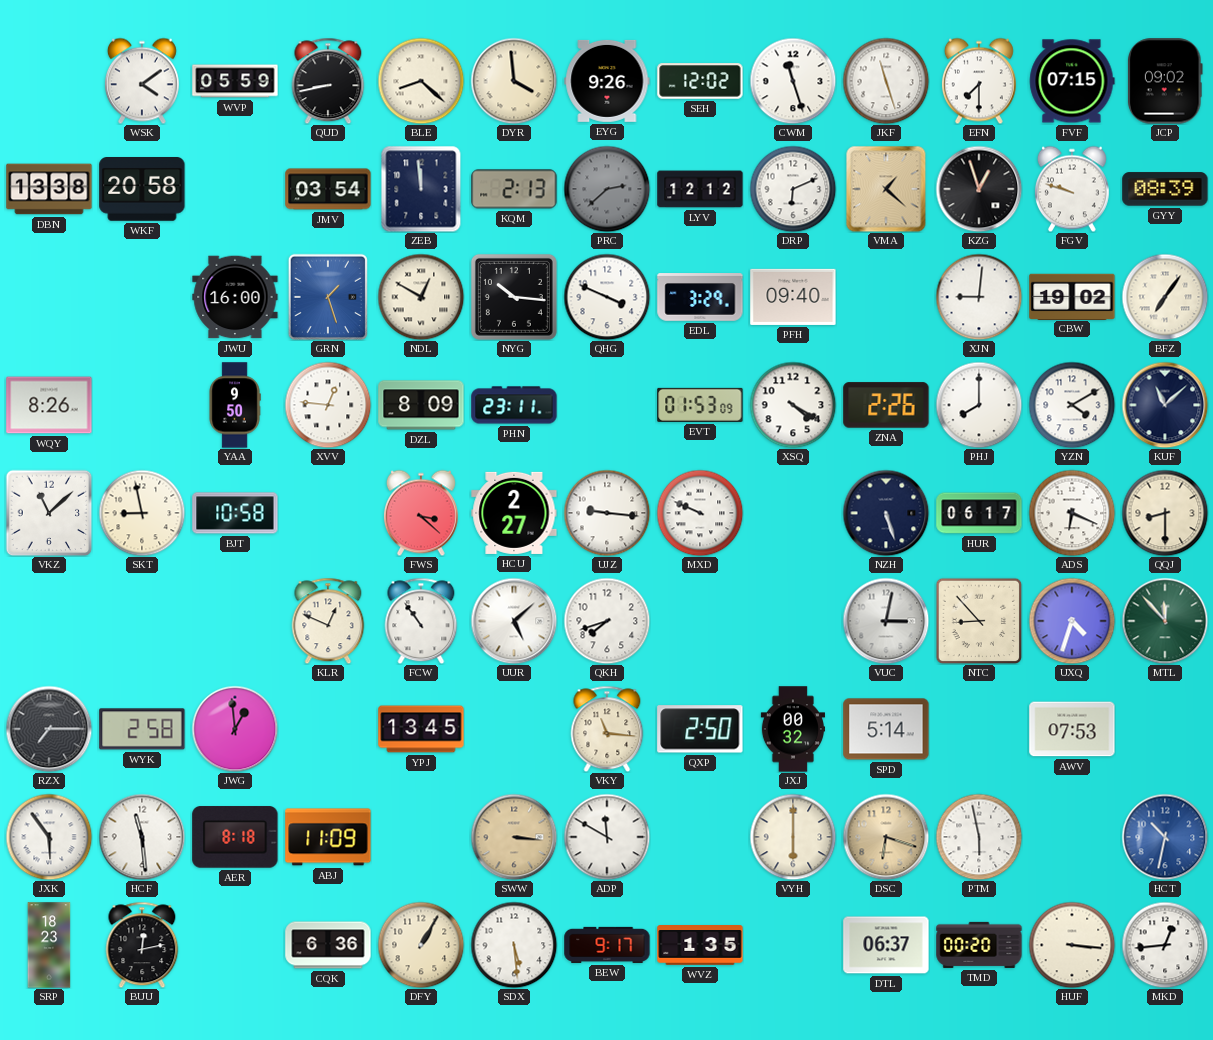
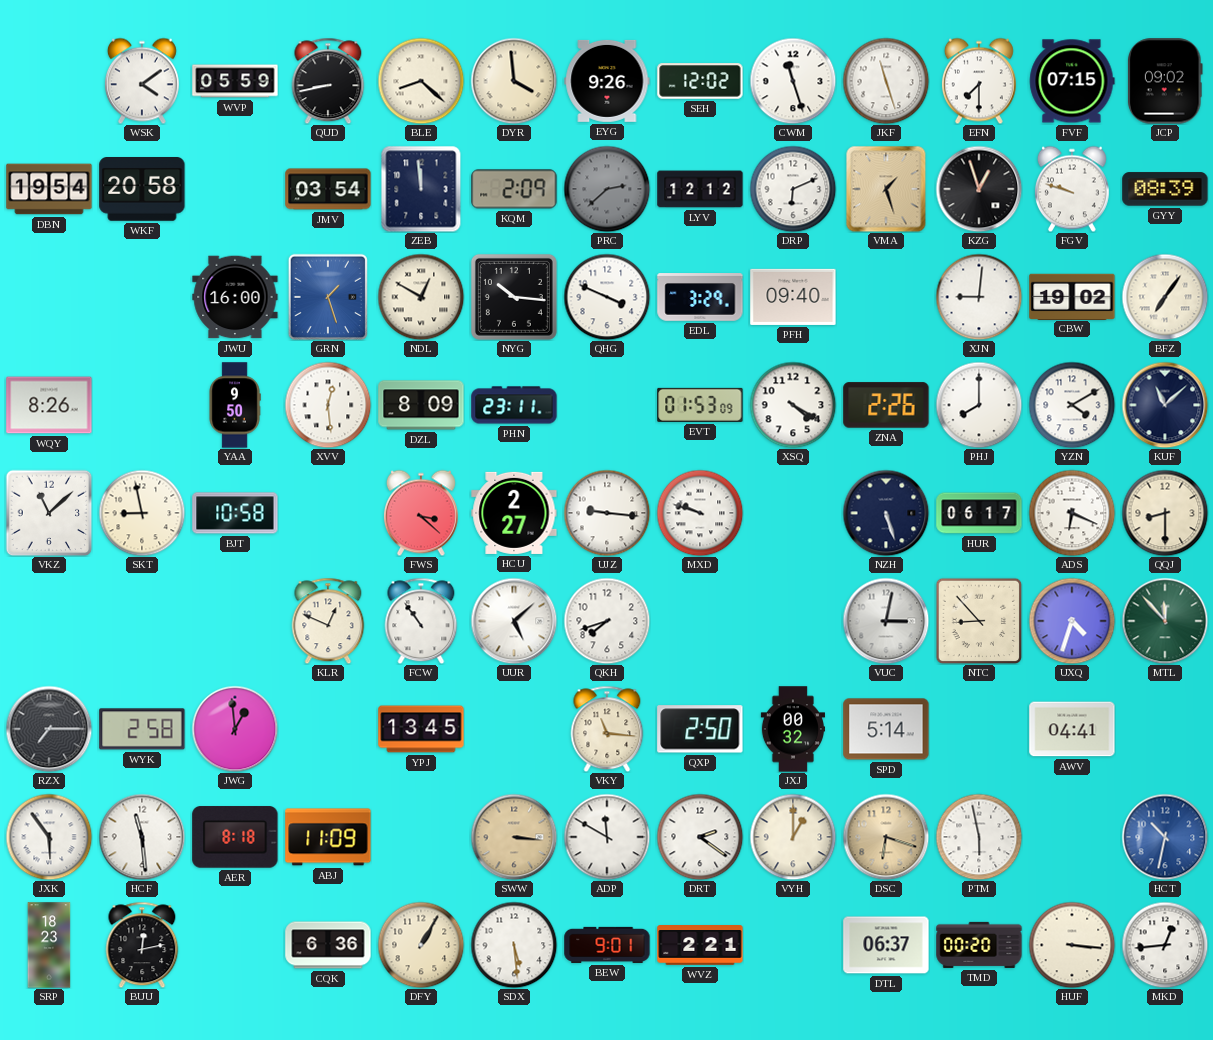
DBN: 13:38 -> 19:54 (49, 189)
KQM: 2:13 -> 2:09 (514, 189)
VMA: 1:22 -> 1:27 (886, 189)
XVV: 12:46 -> 12:29 (328, 405)
MXD: 9:49 -> 9:48 (700, 513)
AWV: 07:53 -> 04:41 (1072, 729)
DRT: none -> 2:21 (700, 837)
VYH: 6:00 -> 1:00 (793, 837)
BEW: 9:17 -> 9:01 (607, 945)
WVZ: 1:35 -> 2:21 (700, 946)
